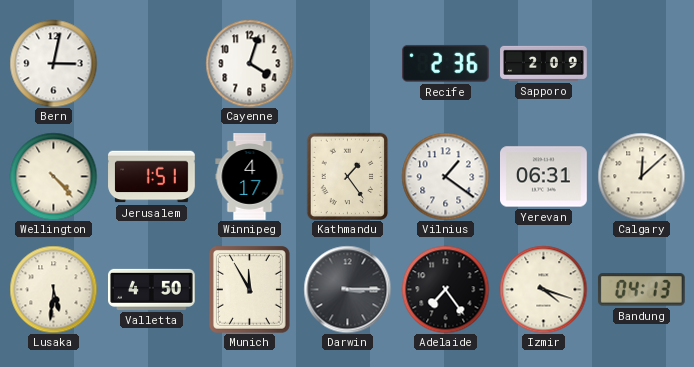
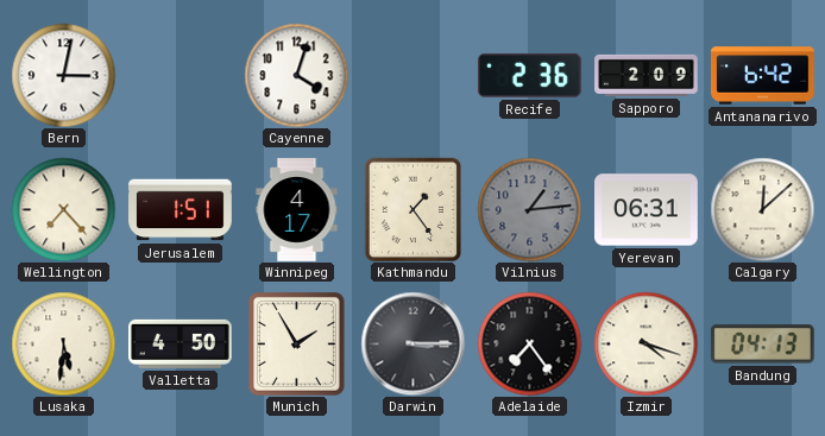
Antananarivo: none -> 6:42 (763, 76)
Wellington: 4:23 -> 7:23 (63, 209)
Vilnius: 1:21 -> 1:14 (529, 209)
Vilnius dial: white -> grey (529, 209)
Munich: 11:55 -> 1:55 (296, 343)
